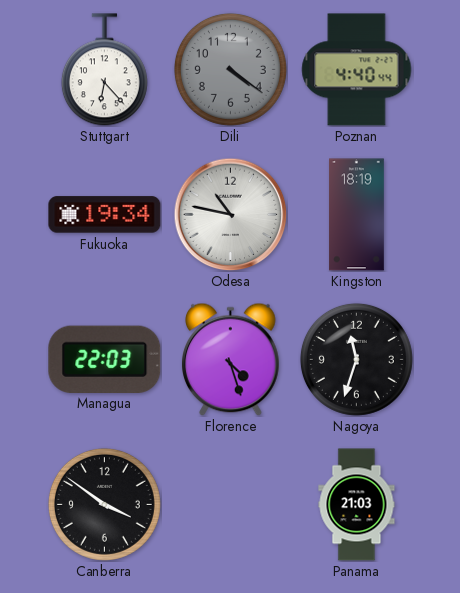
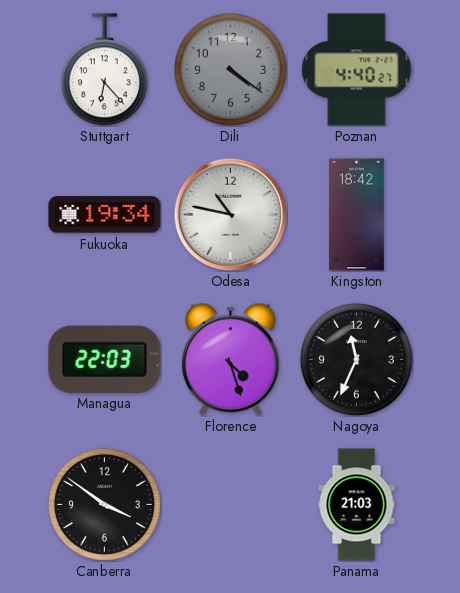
Poznan: 4:40:44 -> 4:40:27 (357, 70)
Kingston: 18:19 -> 18:42 (357, 215)
Nagoya: 11:33 -> 11:34 (356, 359)
